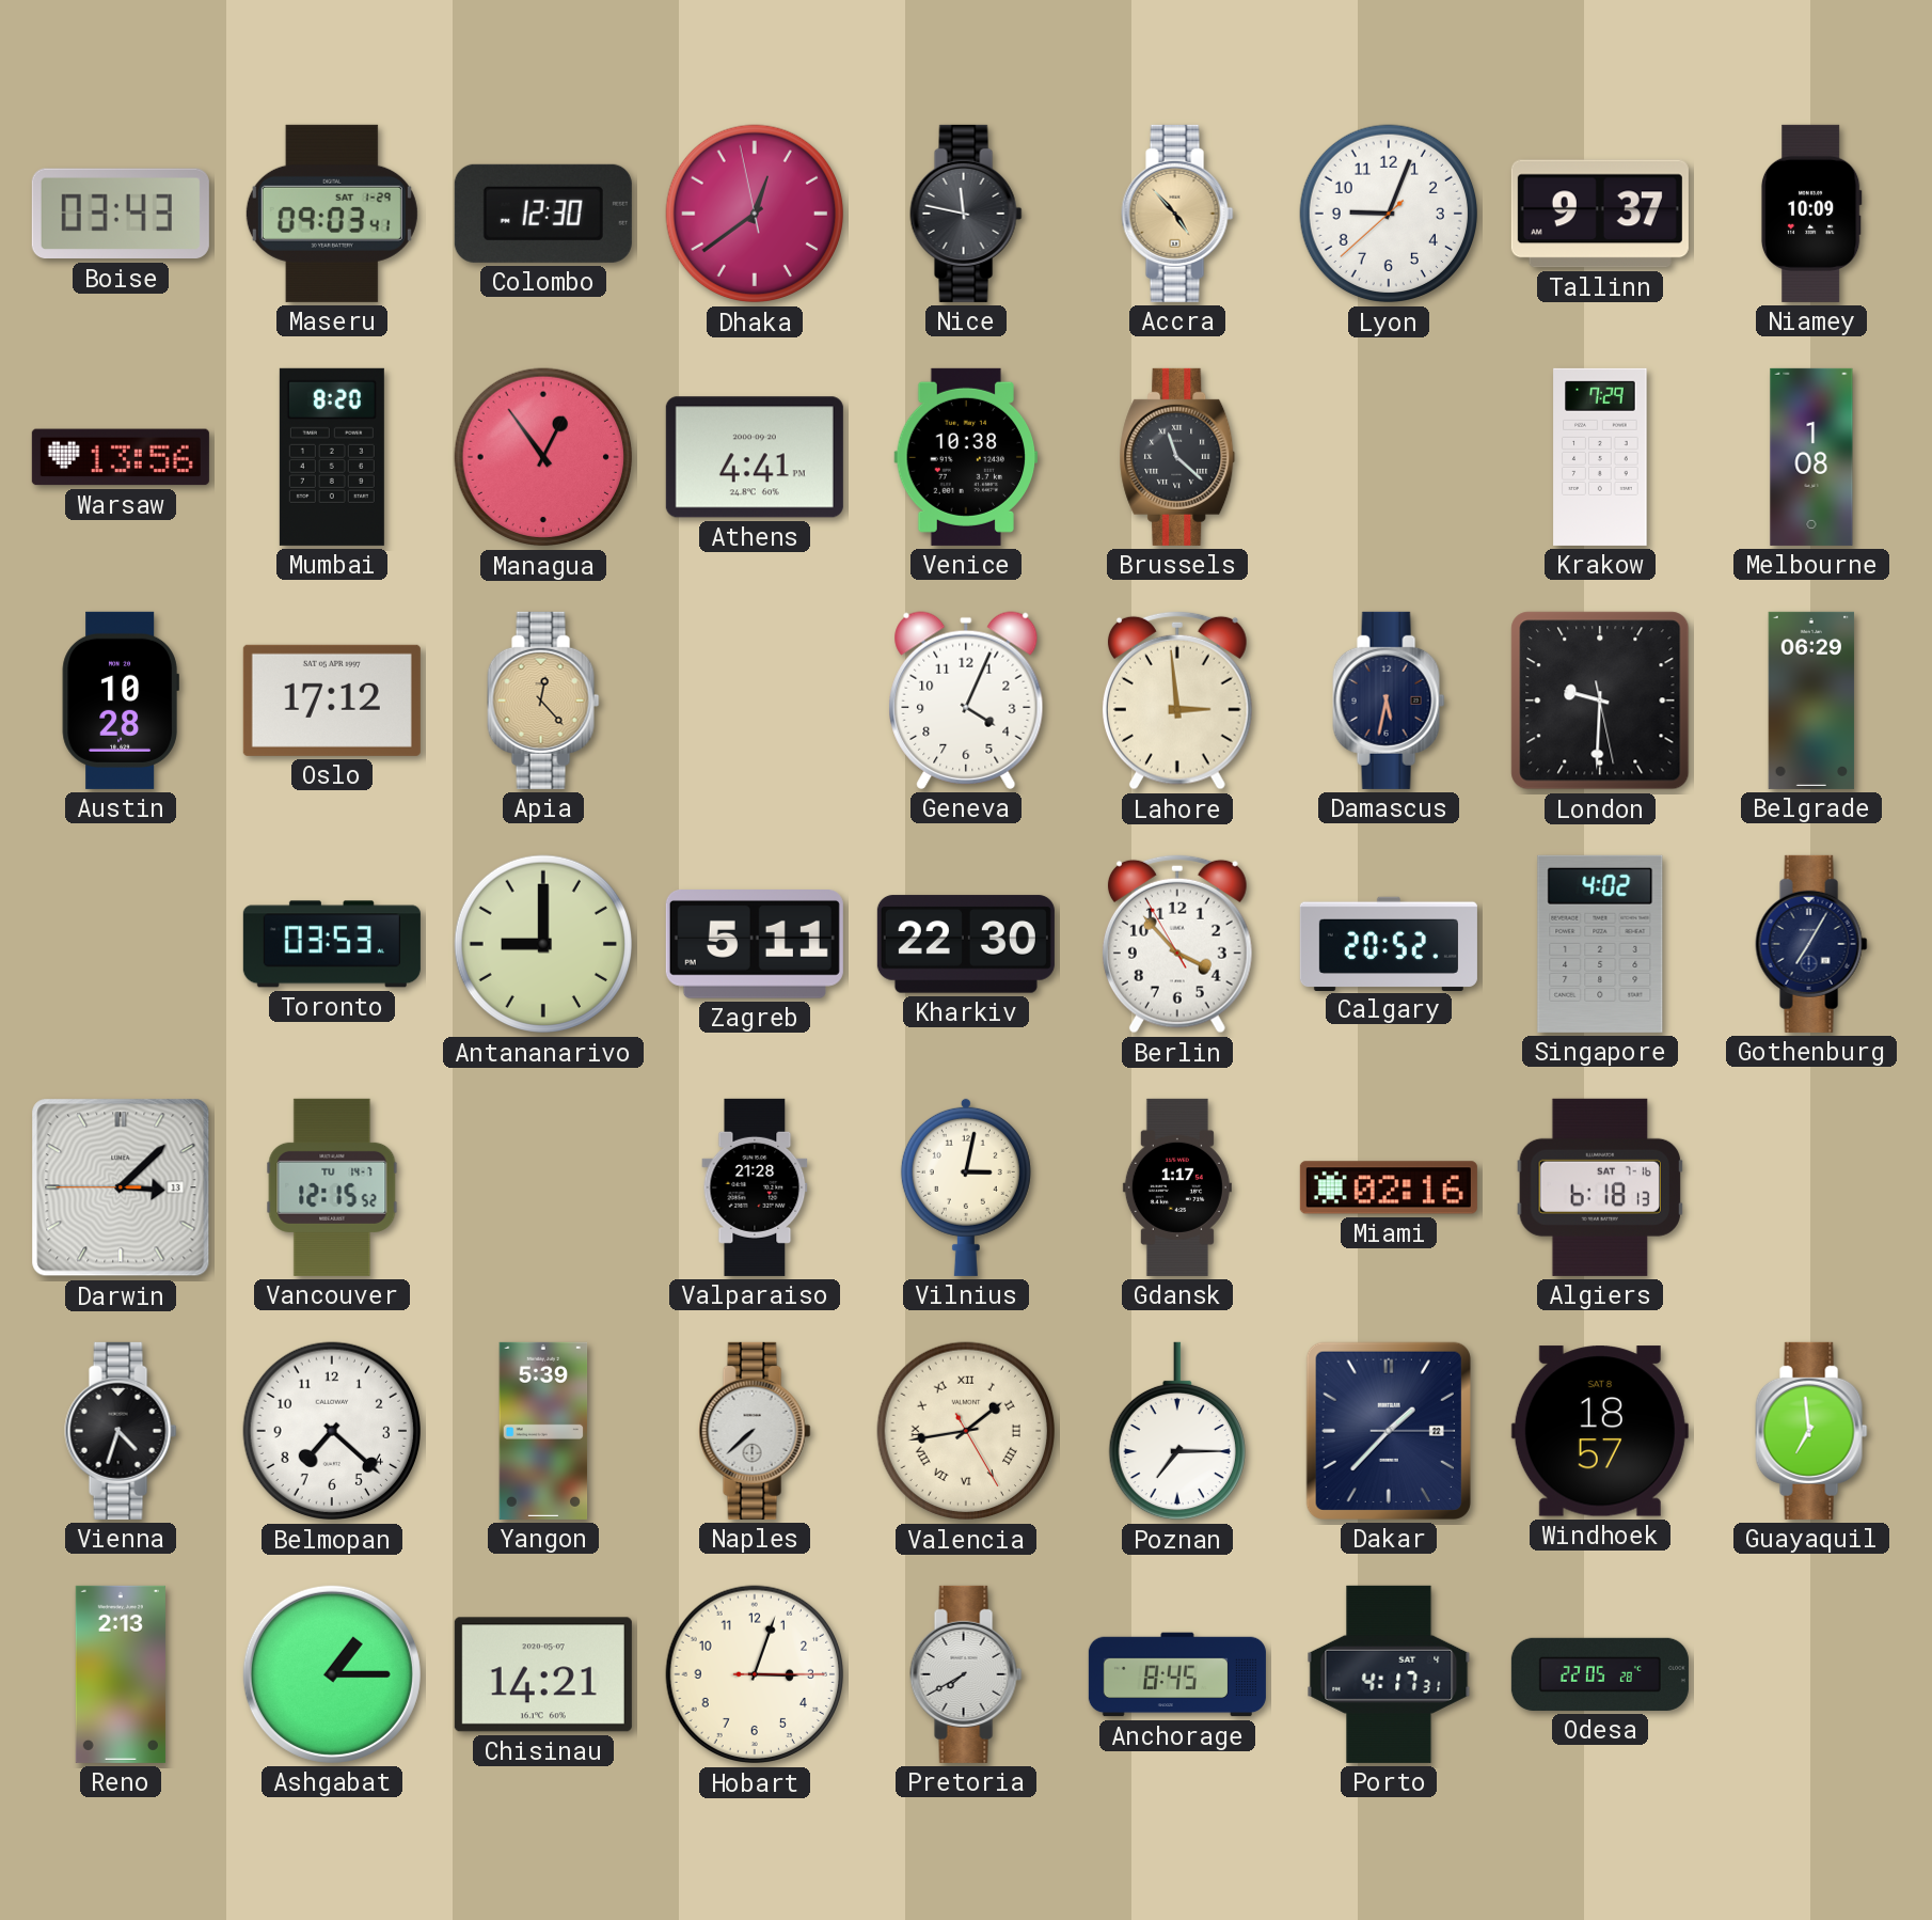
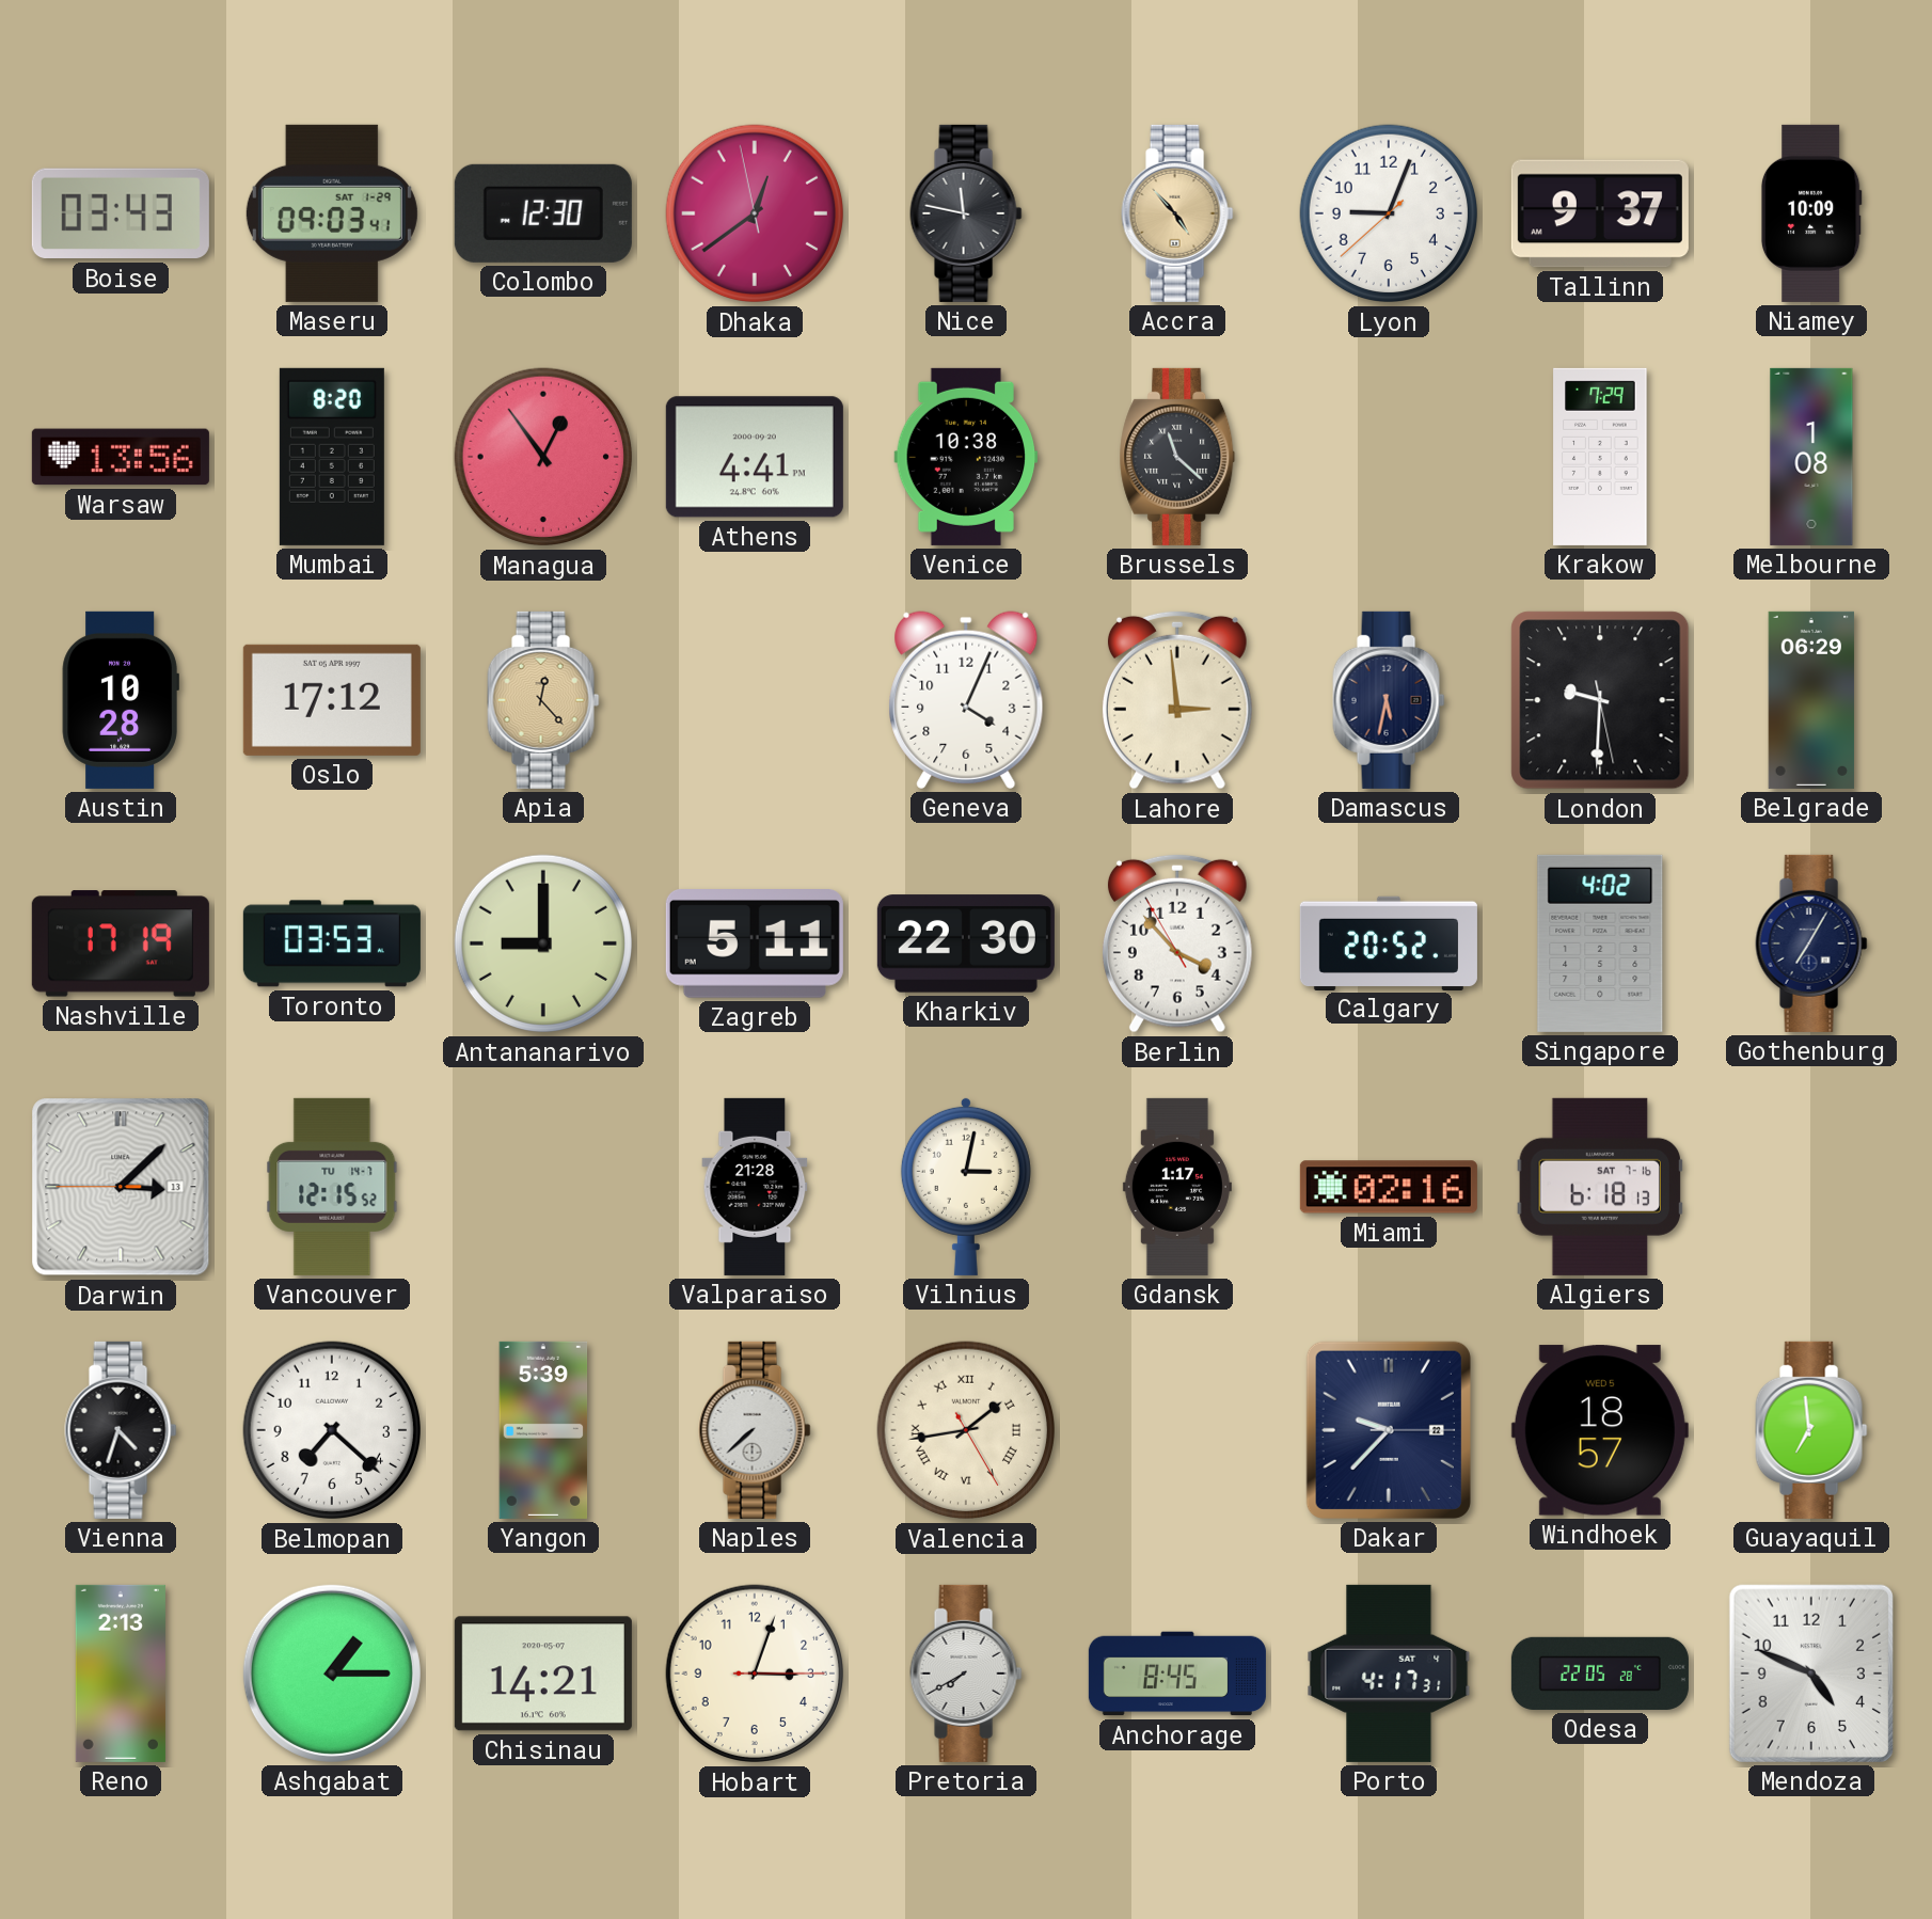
Nashville: none -> 17:19 (121, 943)
Poznan: 7:15 -> none (1177, 1431)
Dakar: 1:37 -> 9:37 (1389, 1430)
Windhoek date: SAT 8 -> WED 5 (1600, 1430)
Mendoza: none -> 4:49 (1811, 1674)
